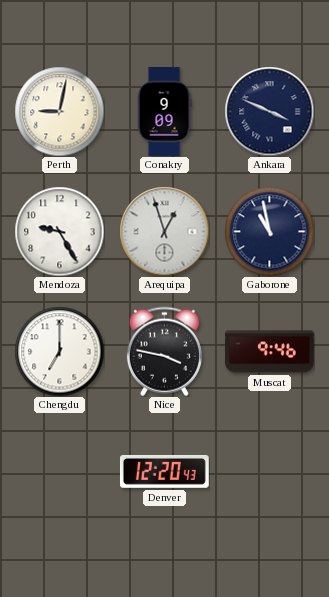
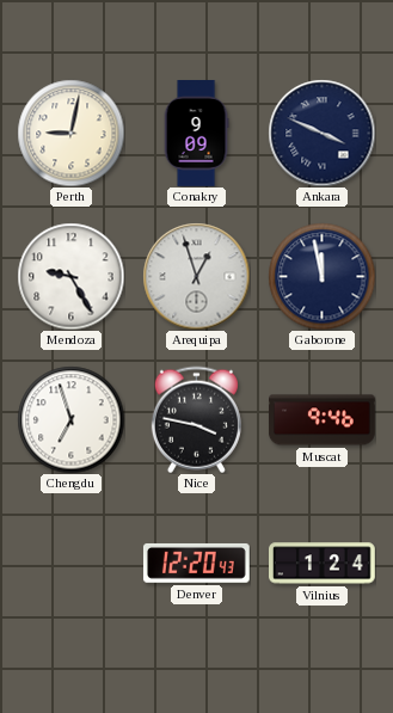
Gaborone: 10:58 -> 11:58 (321, 276)
Chengdu: 7:00 -> 6:57 (70, 419)
Vilnius: none -> 1:24 (323, 564)
